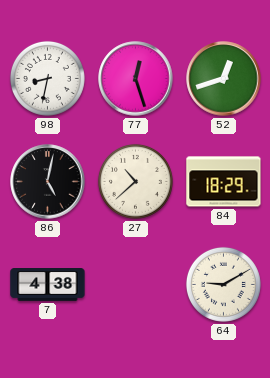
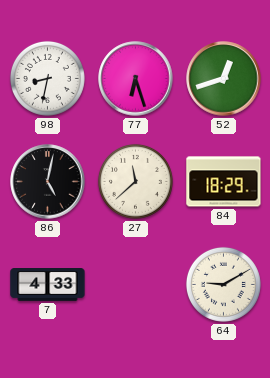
77: 12:27 -> 6:27 (136, 79)
27: 10:38 -> 11:38 (135, 181)
7: 4:38 -> 4:33 (48, 285)
